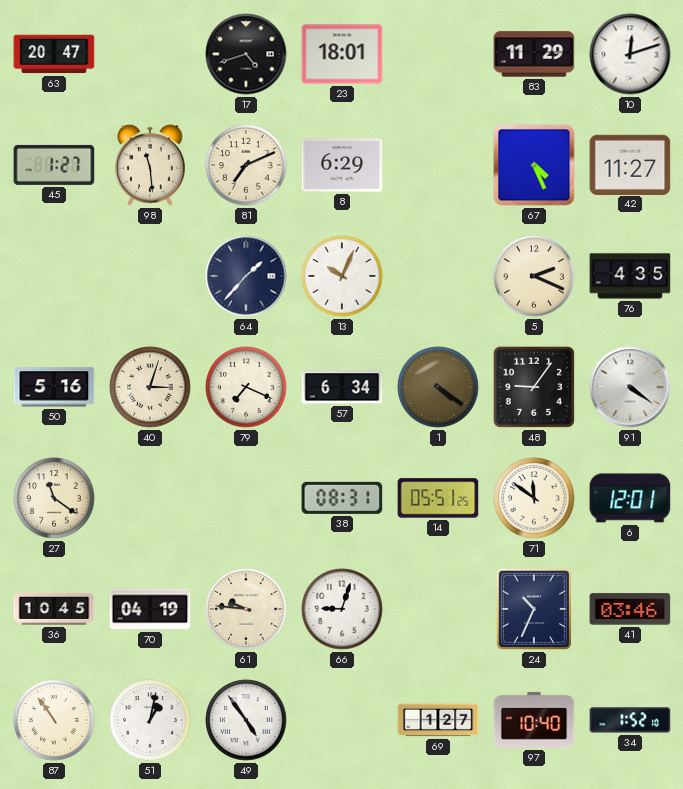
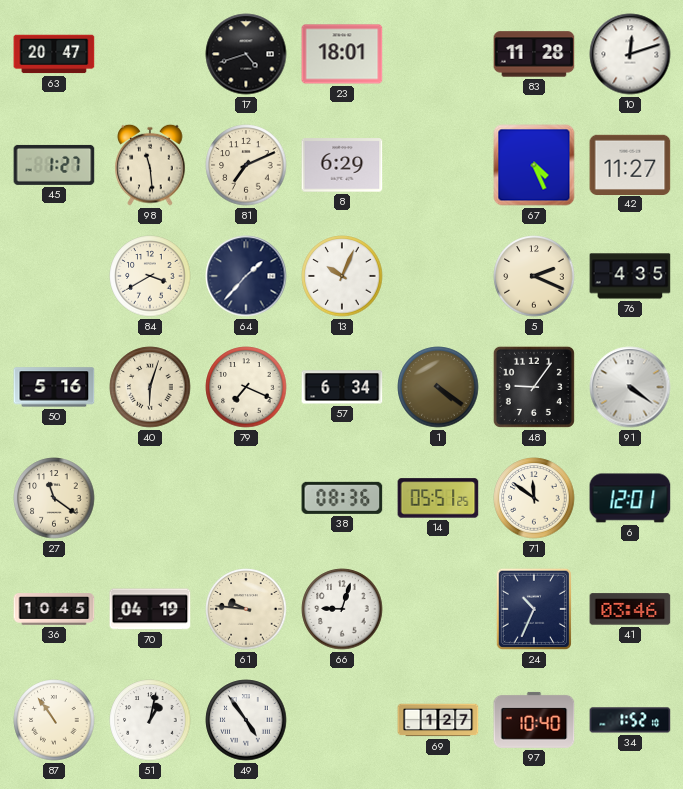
83: 11:29 -> 11:28 (534, 54)
84: none -> 3:40 (150, 276)
40: 3:03 -> 6:03 (150, 387)
38: 08:31 -> 08:36 (342, 498)
